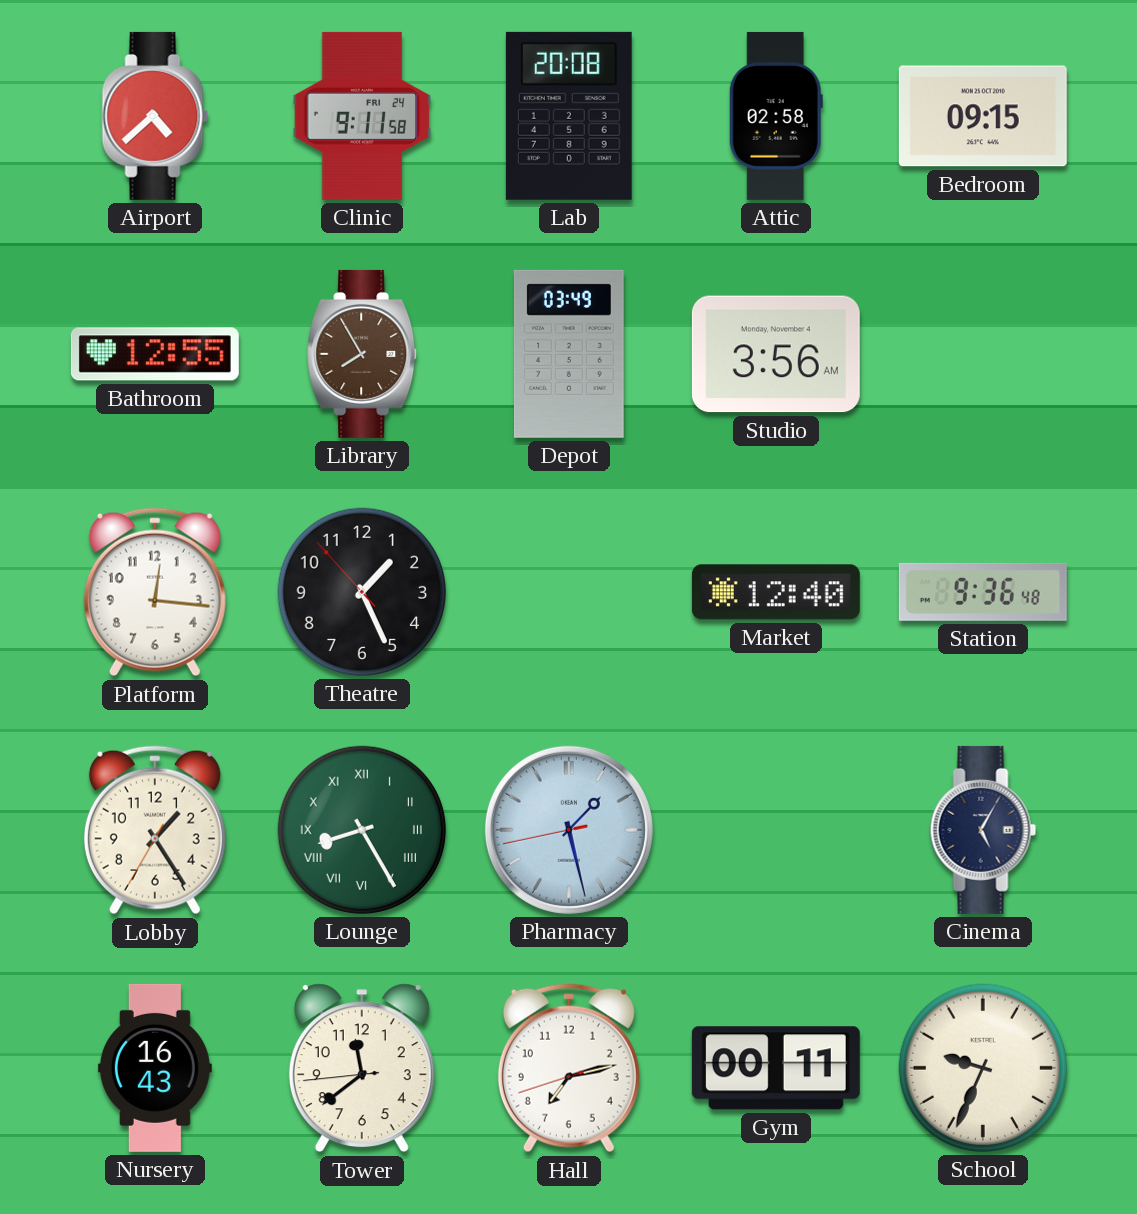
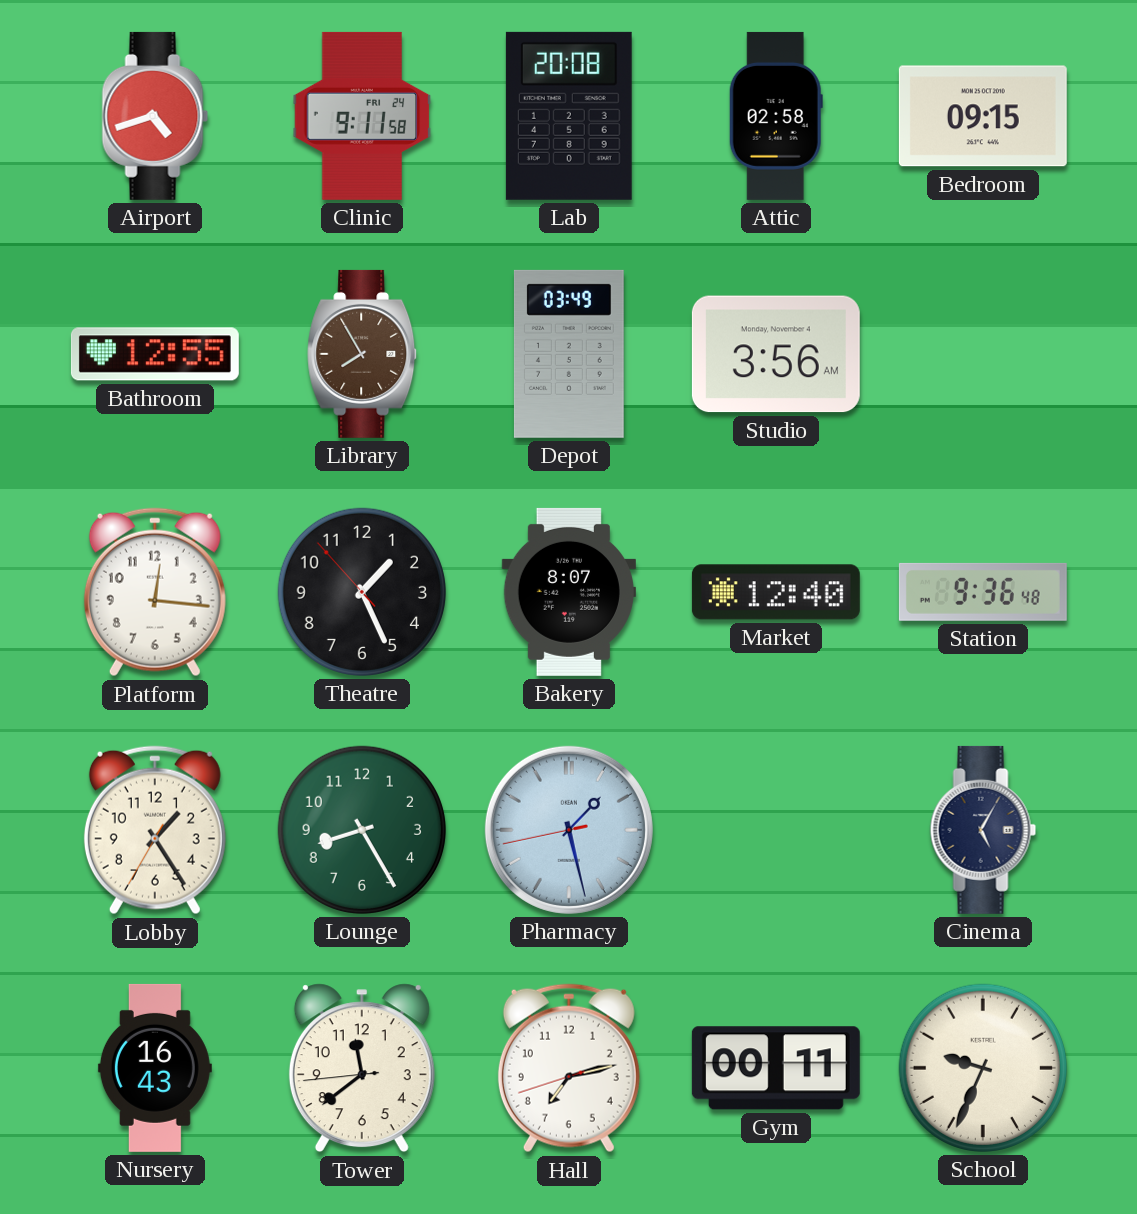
Airport: 4:38 -> 4:42 (155, 116)
Bakery: none -> 8:07 (569, 592)
Lounge numerals: Roman -> Arabic (362, 830)
